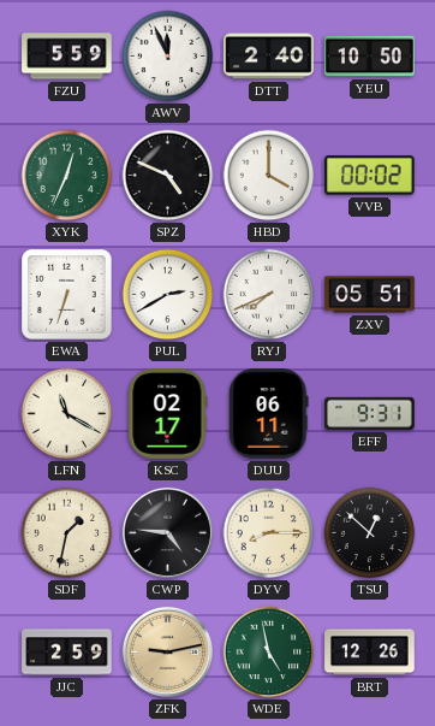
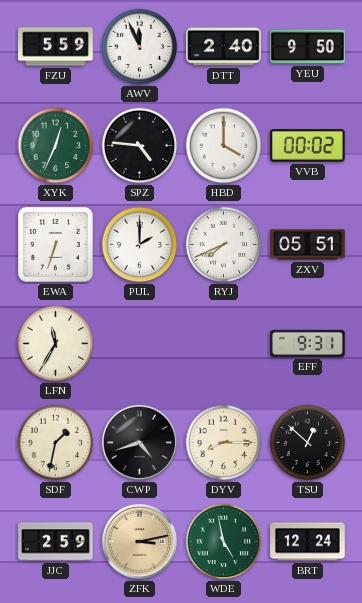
YEU: 10:50 -> 9:50 (308, 47)
SPZ: 4:49 -> 4:46 (140, 146)
PUL: 2:40 -> 2:00 (140, 245)
LFN: 11:20 -> 11:35 (56, 344)
KSC: 02:17 -> none (168, 414)
DUU: 06:11 -> none (269, 414)
CWP: 4:46 -> 4:42 (139, 442)
ZFK: 9:13 -> 3:13 (139, 541)
BRT: 12:26 -> 12:24 (308, 542)
